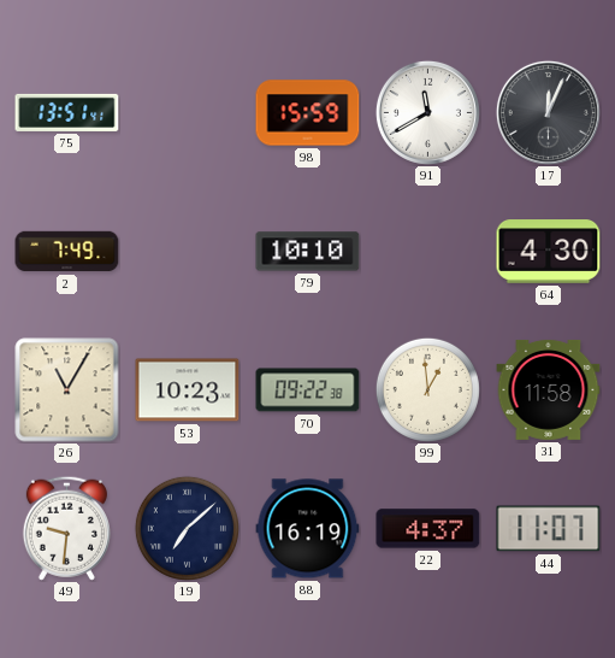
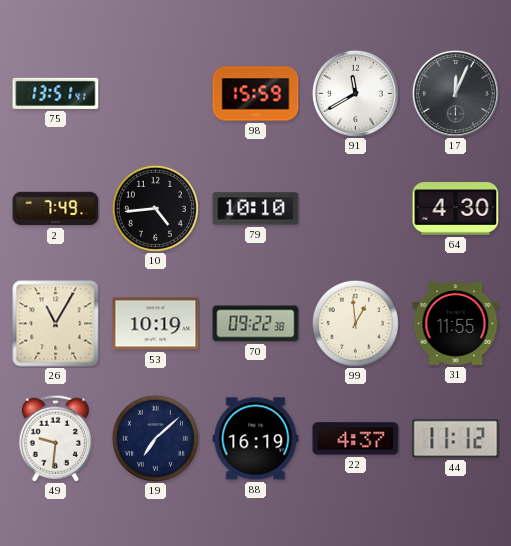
10: none -> 4:44 (155, 208)
53: 10:23 -> 10:19 (156, 324)
31: 11:58 -> 11:55 (456, 323)
44: 11:07 -> 11:12 (456, 439)
